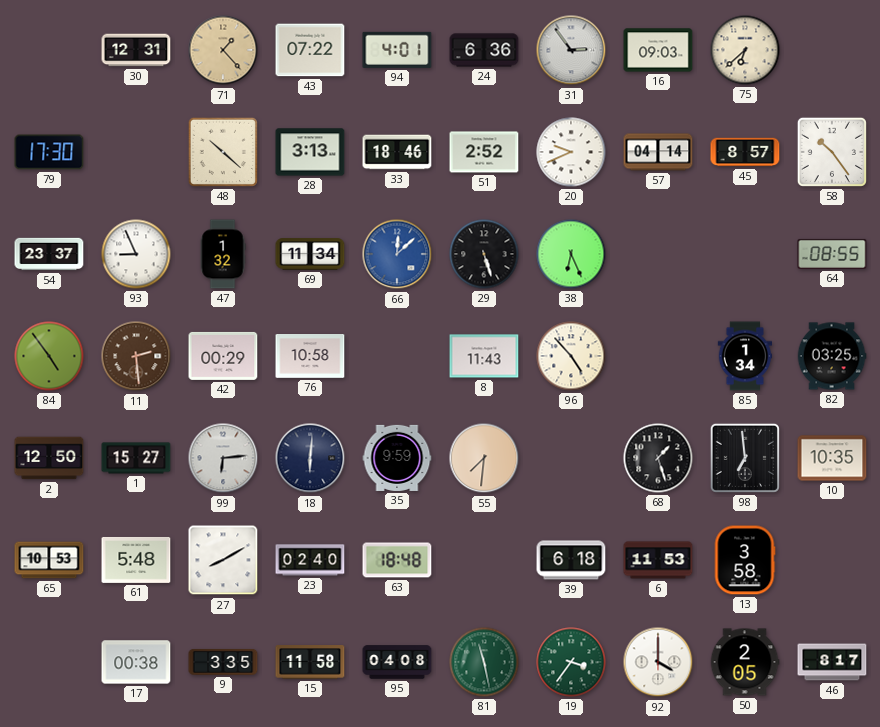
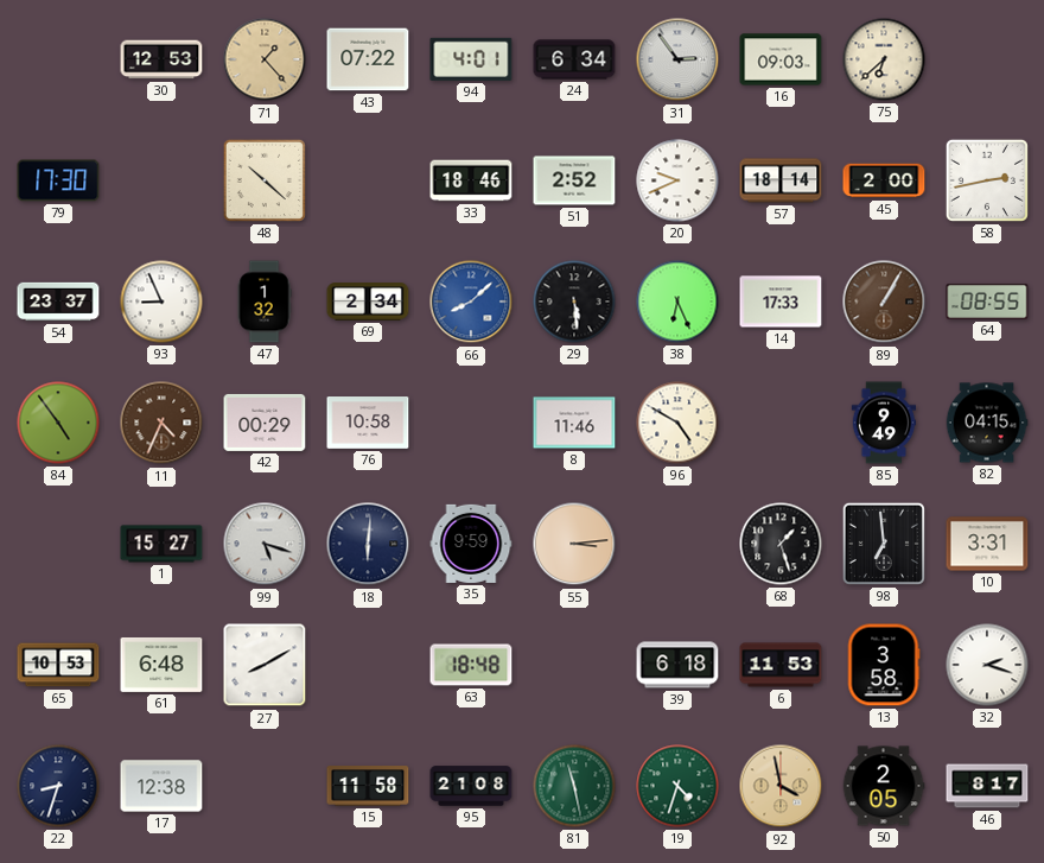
30: 12:31 -> 12:53 (161, 59)
24: 6:36 -> 6:34 (574, 59)
28: 3:13 -> none (310, 152)
57: 04:14 -> 18:14 (781, 180)
45: 8:57 -> 2:00 (884, 180)
58: 10:24 -> 2:43 (987, 180)
69: 11:34 -> 2:34 (368, 302)
66: 12:08 -> 8:08 (471, 302)
29: 5:27 -> 5:29 (574, 302)
14: none -> 17:33 (781, 302)
89: none -> 1:05 (884, 302)
11: 2:29 -> 4:34 (161, 423)
8: 11:43 -> 11:46 (574, 423)
96: 4:53 -> 4:50 (677, 423)
85: 1:34 -> 9:49 (884, 423)
82: 03:25 -> 04:15 (987, 423)
2: 12:50 -> none (49, 458)
99: 6:14 -> 5:18 (265, 544)
55: 7:31 -> 3:14 (574, 544)
10: 10:35 -> 3:31 (987, 544)
61: 5:48 -> 6:48 (161, 665)
23: 02:40 -> none (310, 560)
32: none -> 2:18 (987, 665)
22: none -> 8:33 (58, 786)
17: 00:38 -> 12:38 (161, 786)
9: 3:35 -> none (223, 662)
95: 04:08 -> 21:08 (471, 786)
19: 3:36 -> 4:33 (677, 786)
92: 4:00 -> 3:58 (781, 786)
92 dial: white -> champagne (781, 786)
